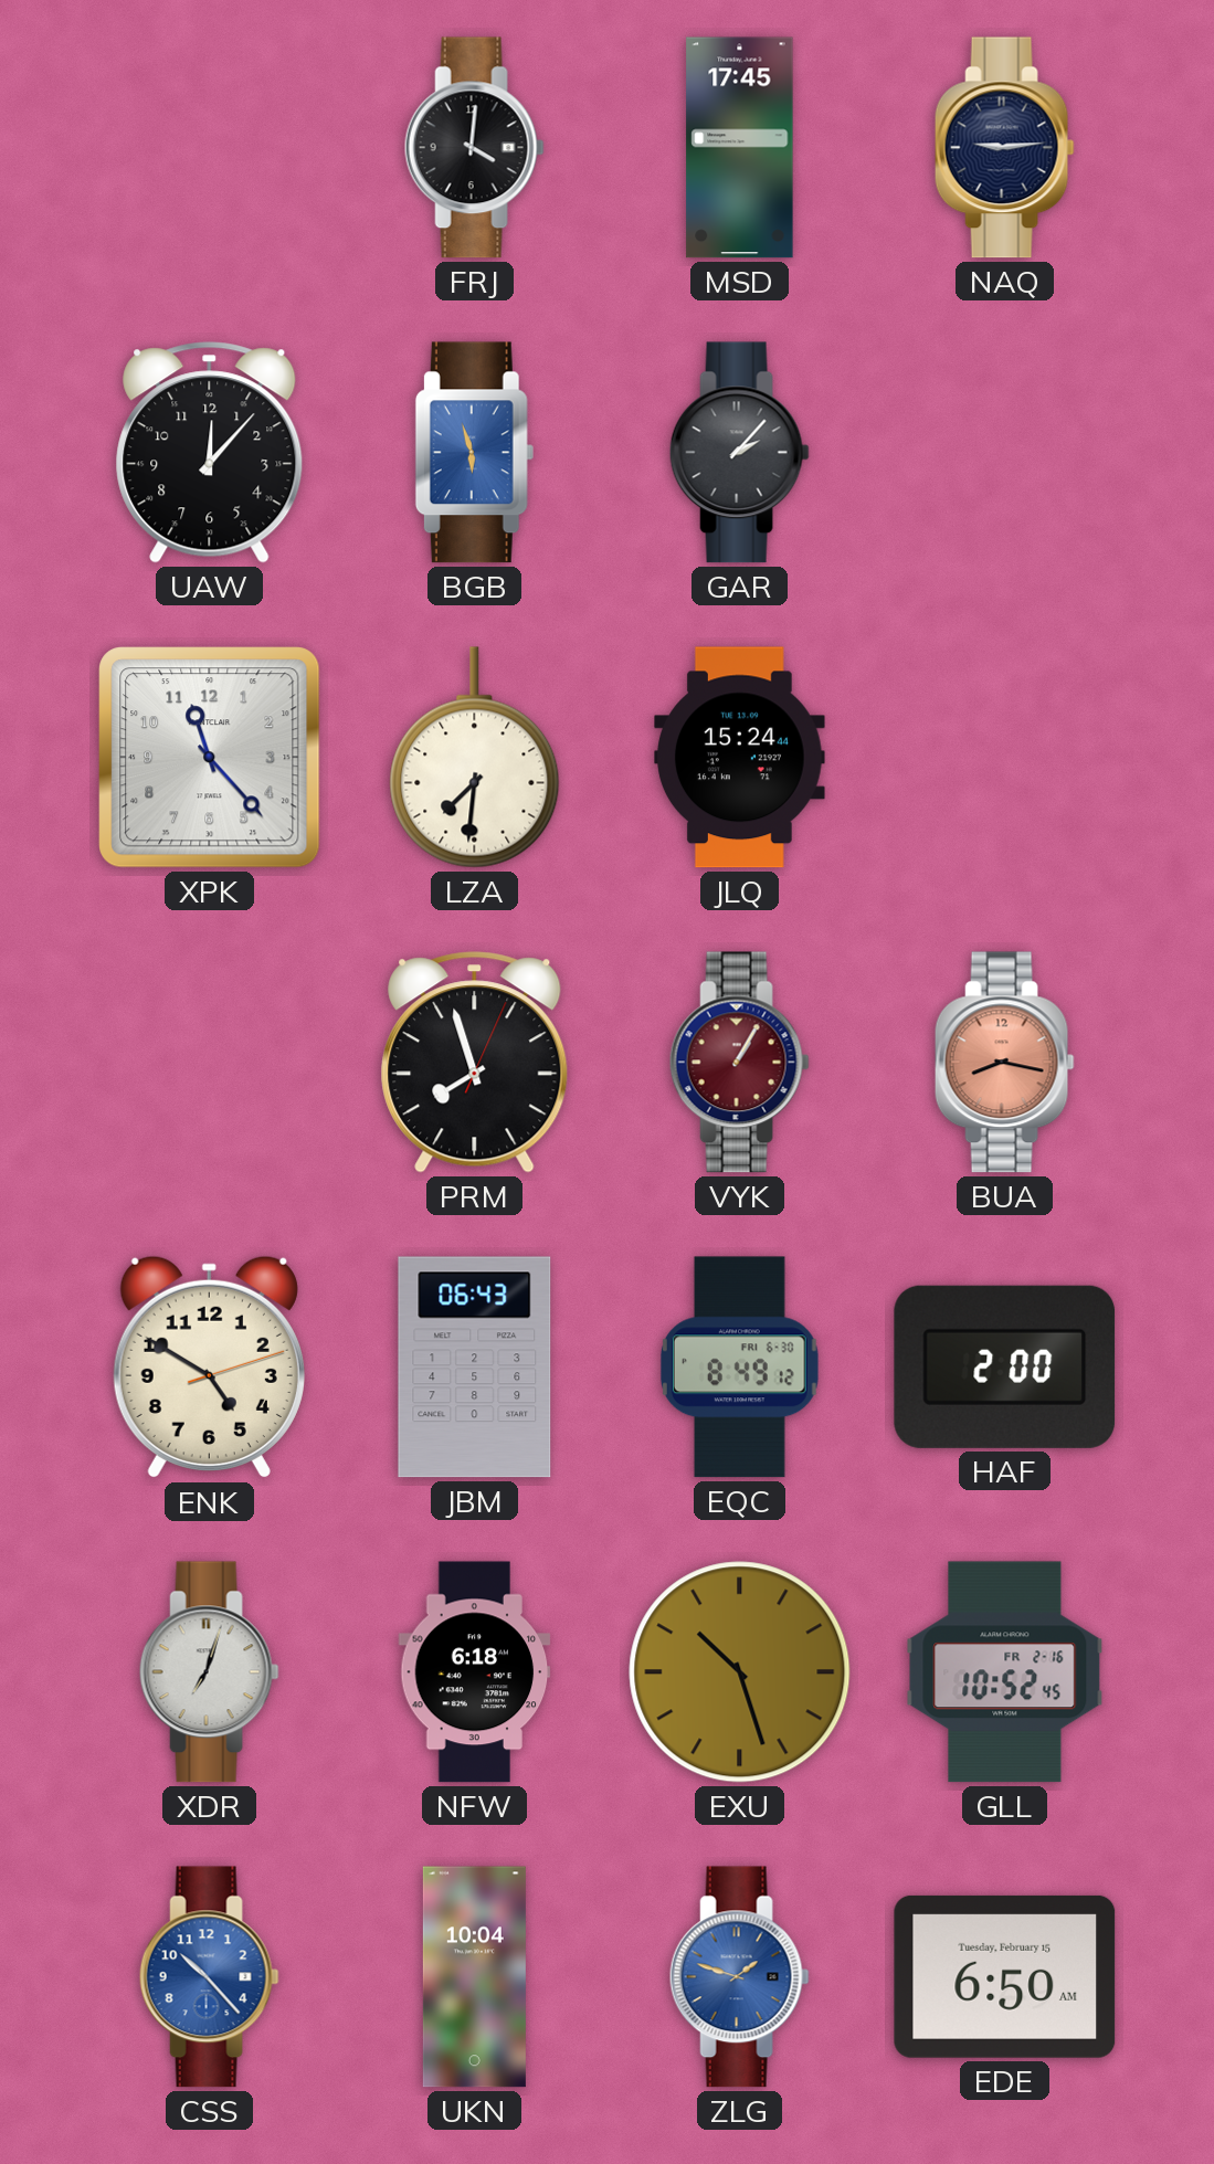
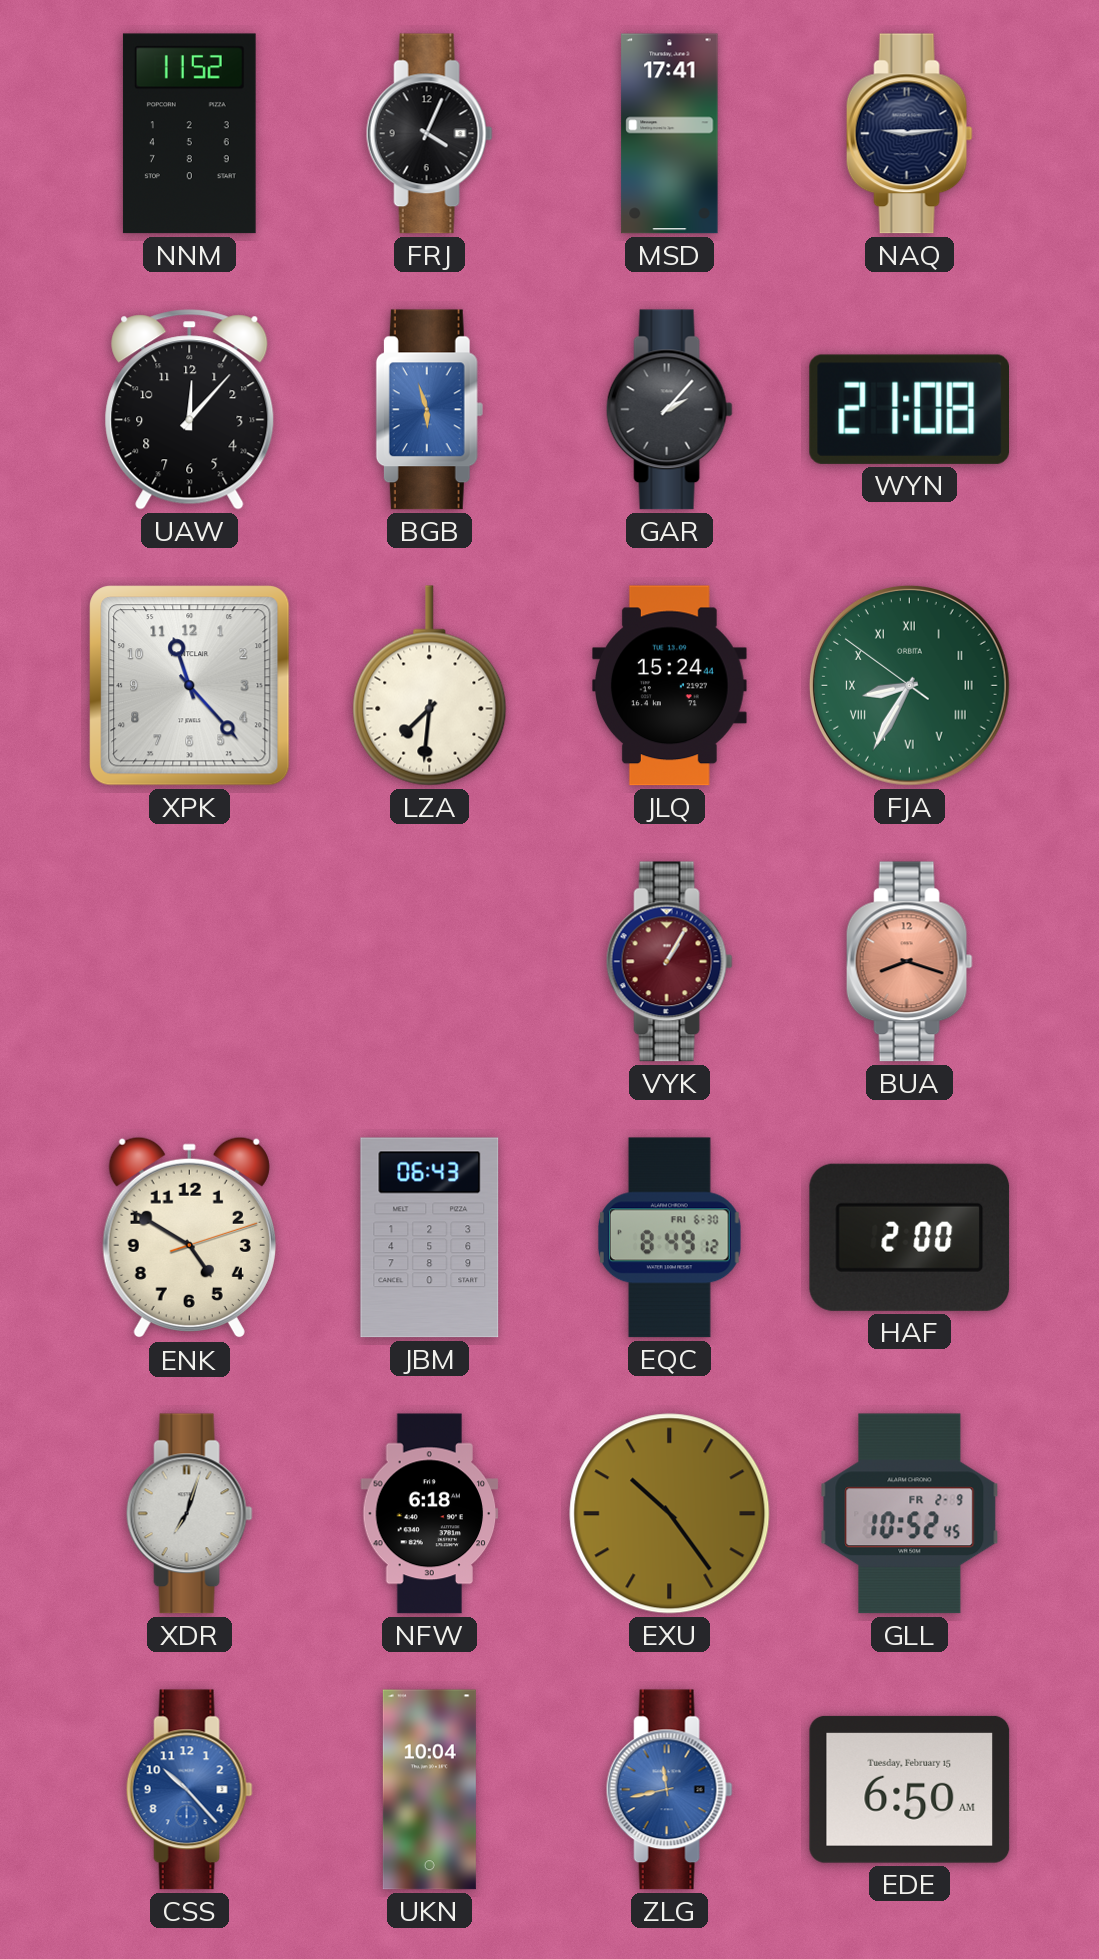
NNM: none -> 11:52 (189, 134)
FRJ: 4:01 -> 4:04 (429, 134)
MSD: 17:45 -> 17:41 (670, 134)
WYN: none -> 21:08 (909, 409)
FJA: none -> 8:34 (909, 685)
PRM: 7:57 -> none (475, 1063)
BUA: 8:17 -> 8:18 (909, 962)
EXU: 10:27 -> 10:24 (670, 1514)
GLL date: FR 2-16 -> FR 2-9 (910, 1514)
ZLG: 1:48 -> 11:43 (669, 1790)
